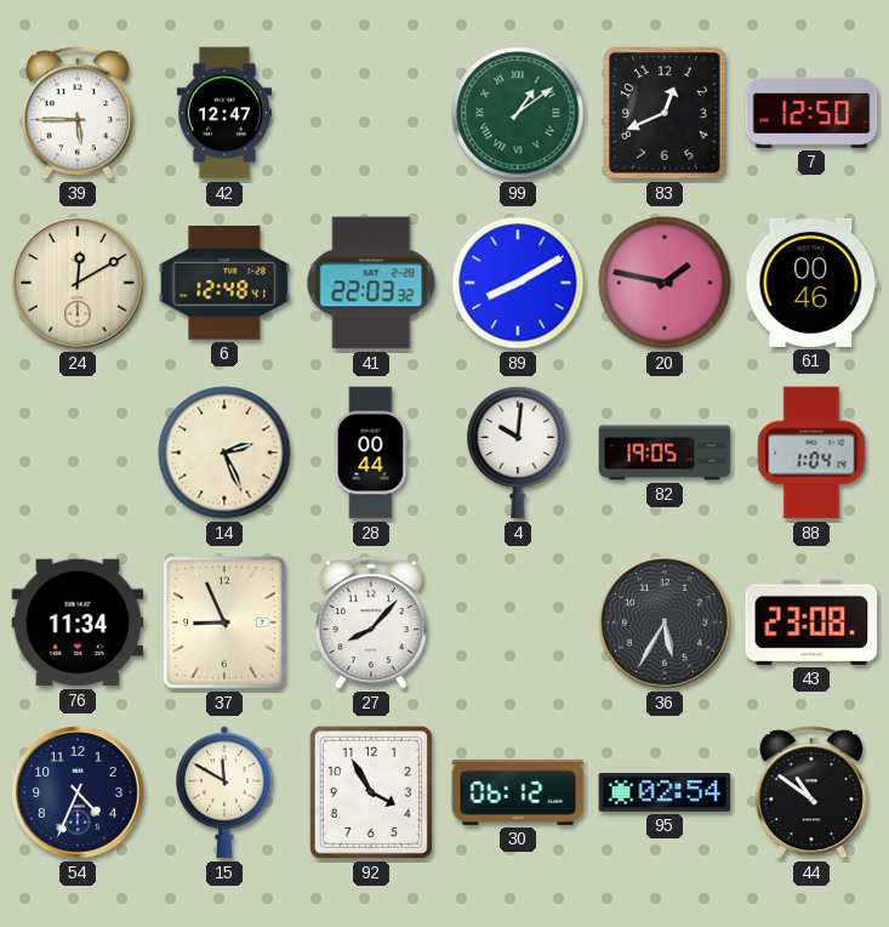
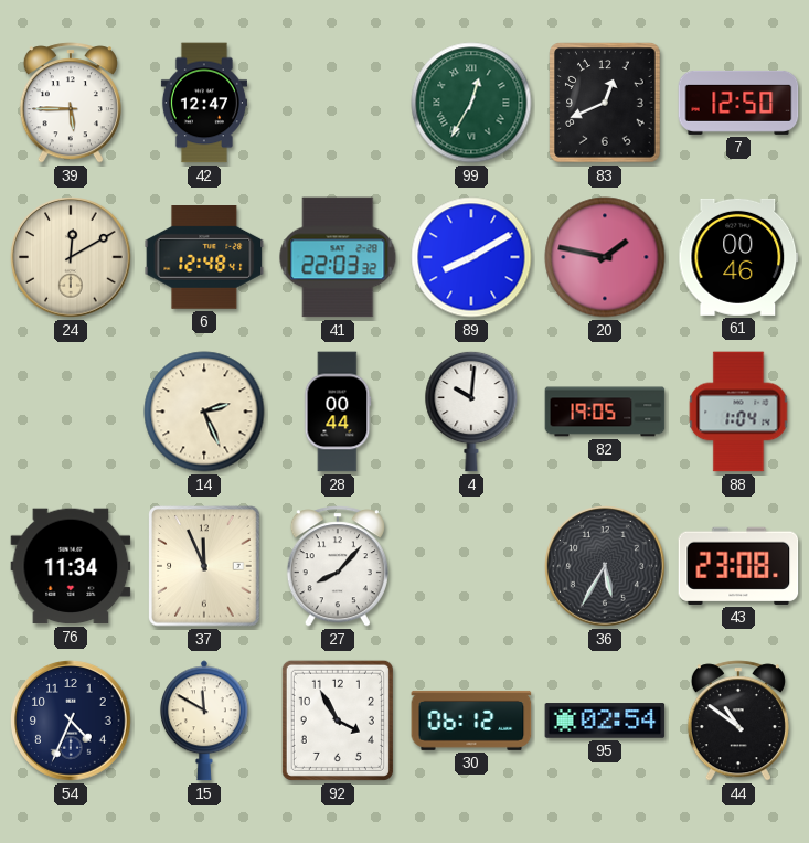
99: 1:09 -> 12:35 (471, 103)
37: 8:56 -> 11:56 (204, 566)
